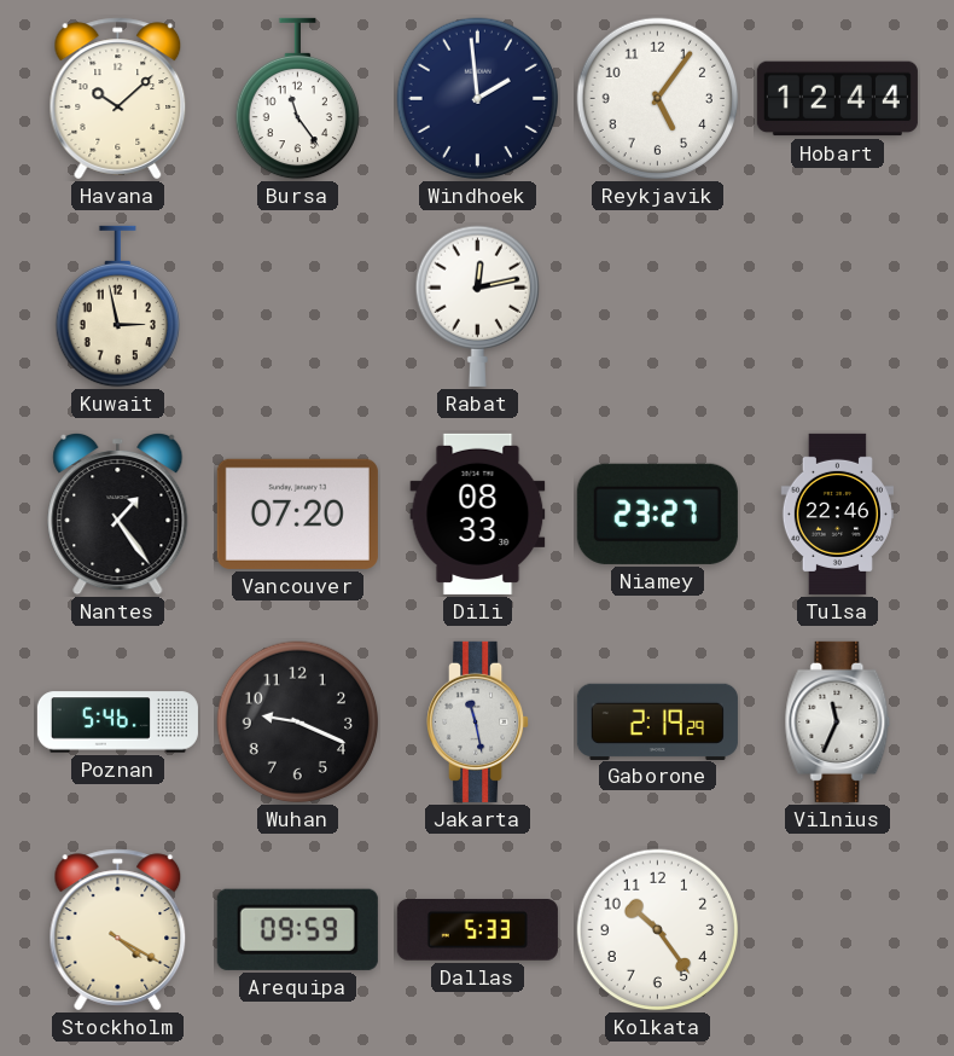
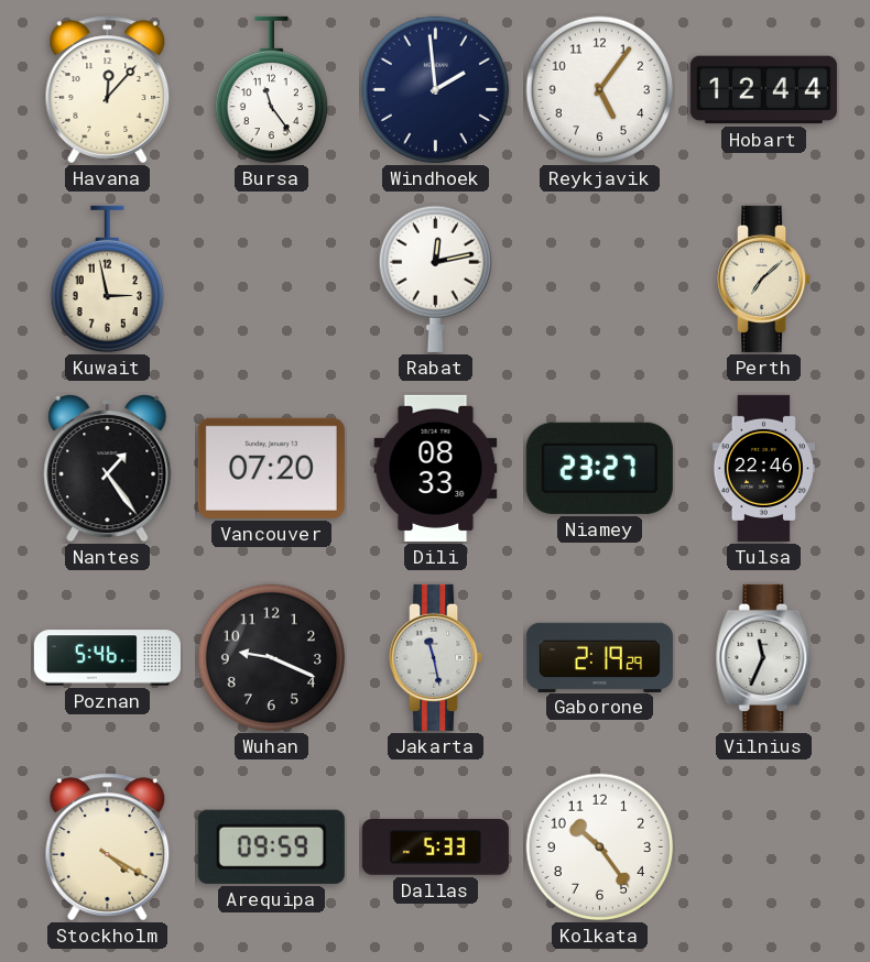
Havana: 10:08 -> 12:07 (108, 90)
Perth: none -> 7:08 (764, 278)
